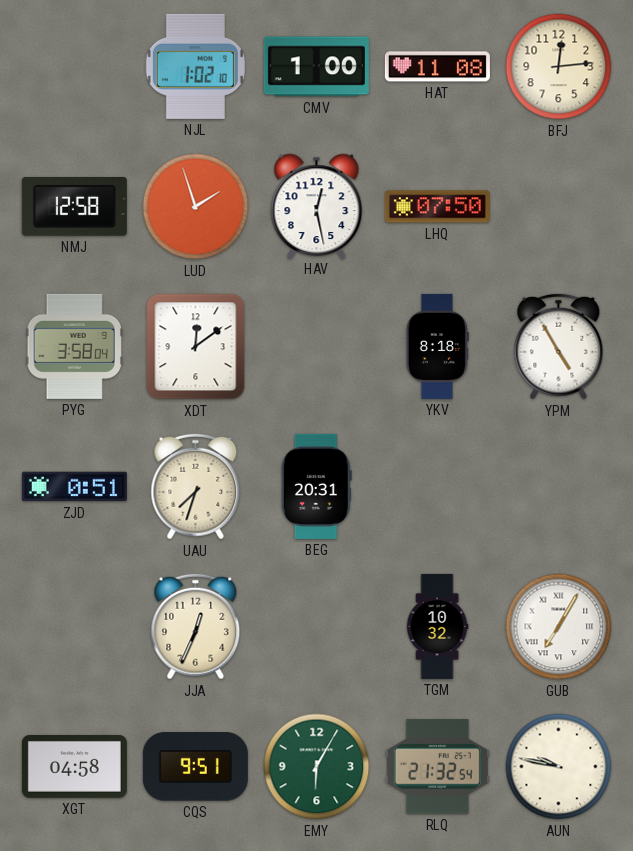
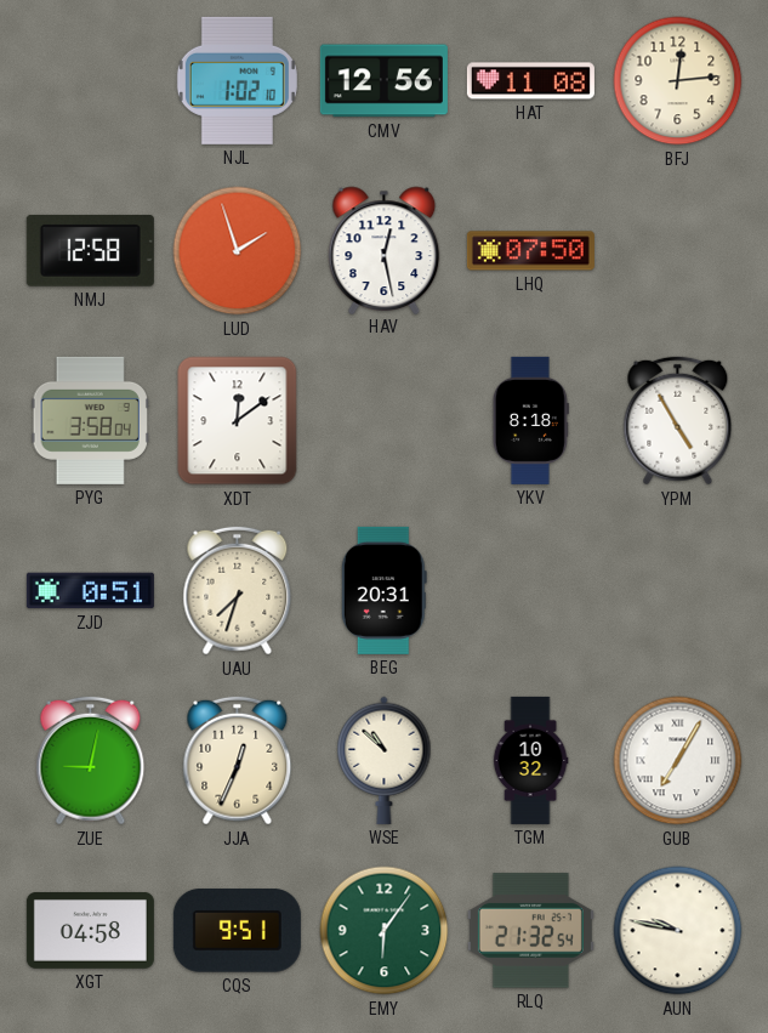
CMV: 1:00 -> 12:56 (383, 81)
ZUE: none -> 9:02 (91, 761)
WSE: none -> 10:52 (385, 760)
EMY: 6:05 -> 6:06 (385, 931)
